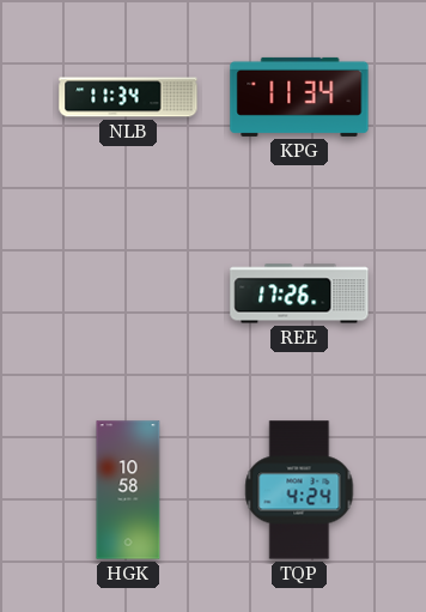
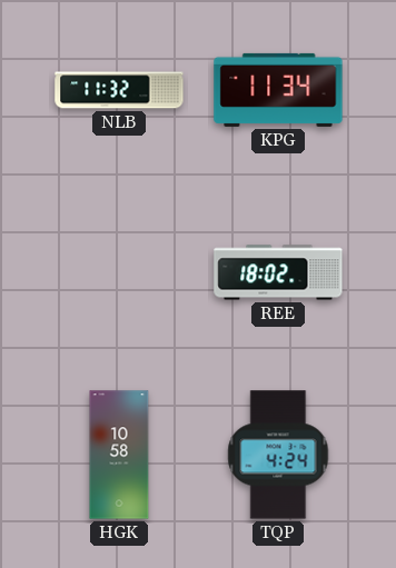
NLB: 11:34 -> 11:32 (119, 90)
REE: 17:26 -> 18:02 (278, 272)
